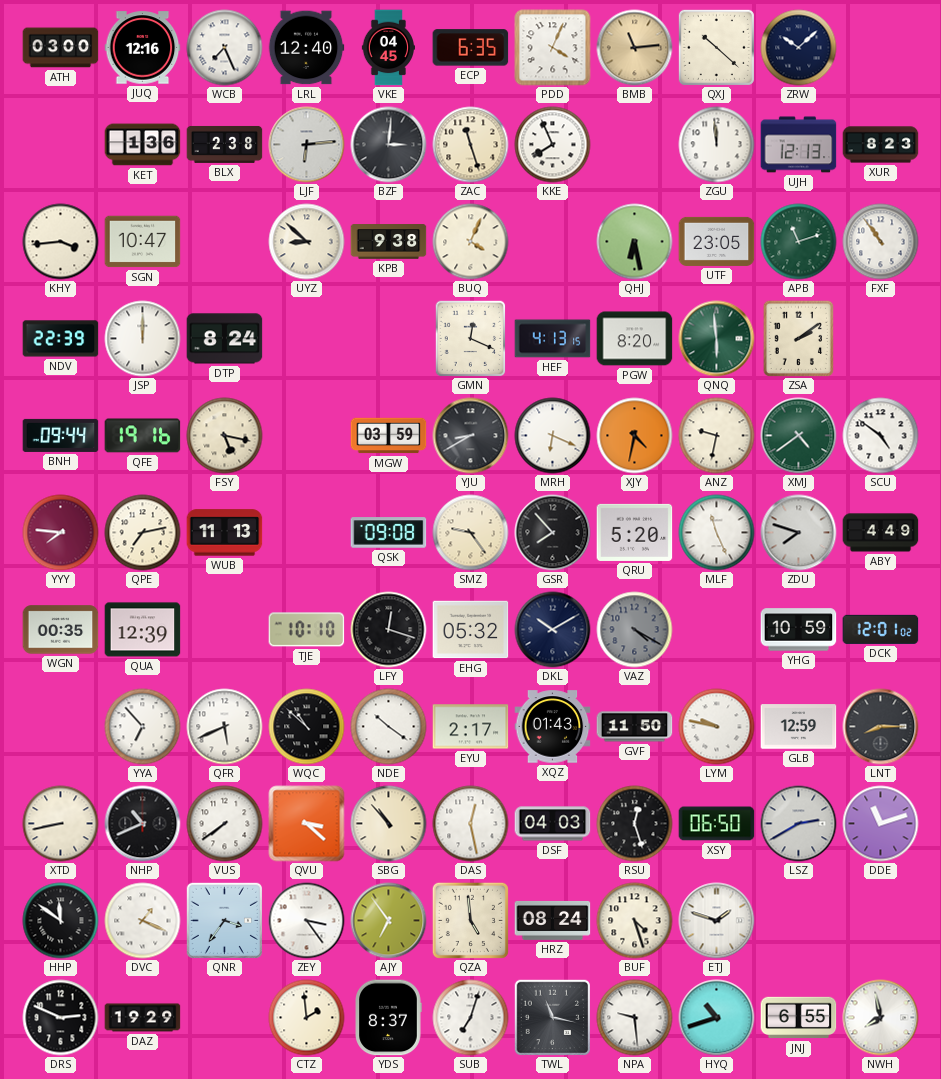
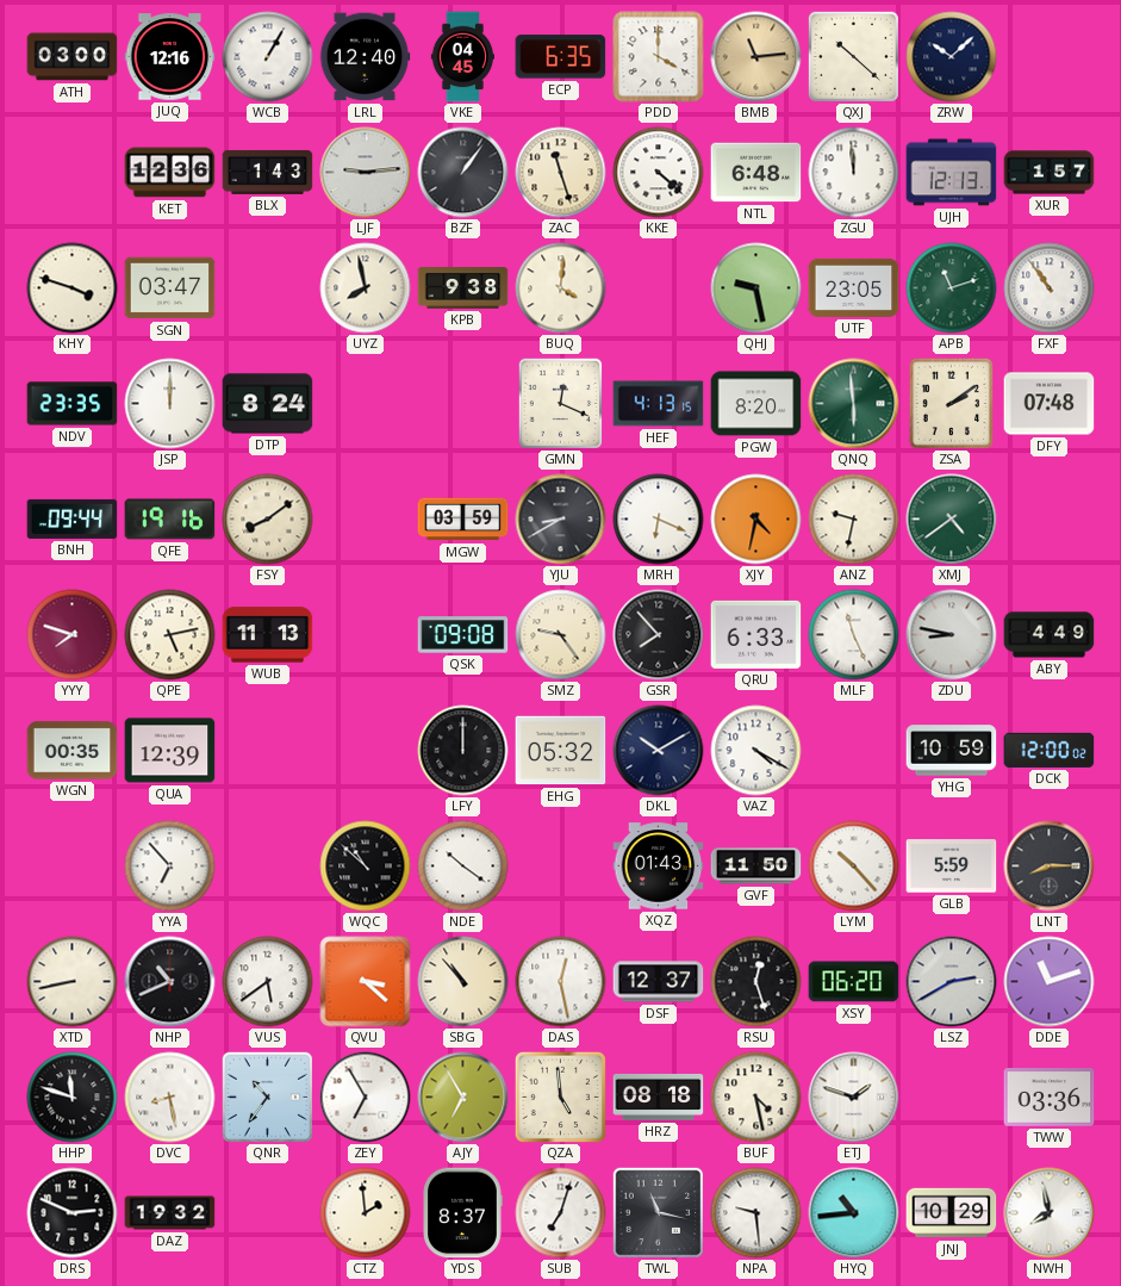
WCB: 7:26 -> 1:05 (268, 57)
PDD: 4:04 -> 4:00 (659, 57)
KET: 1:36 -> 12:36 (170, 173)
BLX: 2:38 -> 1:43 (268, 172)
LJF: 6:14 -> 9:14 (366, 173)
BZF: 3:01 -> 1:06 (463, 173)
KKE: 7:56 -> 4:22 (659, 173)
NTL: none -> 6:48 (756, 173)
XUR: 8:23 -> 1:57 (1050, 173)
KHY: 3:44 -> 3:48 (73, 288)
SGN: 10:47 -> 03:47 (170, 288)
UYZ: 8:52 -> 7:58 (366, 288)
BUQ: 4:04 -> 4:01 (561, 288)
QHJ: 6:28 -> 9:28 (756, 288)
NDV: 22:39 -> 23:35 (73, 404)
DFY: none -> 07:48 (1050, 404)
FSY: 5:17 -> 8:09 (268, 520)
SCU: 4:51 -> none (881, 436)
YYY: 7:46 -> 7:48 (73, 635)
QPE: 7:13 -> 5:13 (170, 635)
QRU: 5:20 -> 6:33 (756, 634)
ZDU: 7:48 -> 8:47 (952, 635)
TJE: 10:10 -> none (307, 630)
LFY: 12:18 -> 12:00 (463, 751)
VAZ dial: grey -> white (756, 751)
DCK: 12:01 -> 12:00 (1050, 750)
QFR: 5:41 -> none (225, 727)
EYU: 2:17 -> none (471, 727)
LYM: 9:47 -> 10:23 (854, 866)
GLB: 12:59 -> 5:59 (952, 866)
VUS: 7:39 -> 5:39 (268, 982)
DSF: 04:03 -> 12:37 (659, 982)
XSY: 06:50 -> 06:20 (854, 982)
HHP: 11:51 -> 11:48 (73, 1098)
DVC: 1:19 -> 8:28 (170, 1098)
QNR: 3:36 -> 10:36 (267, 1096)
ZEY: 3:24 -> 6:55 (366, 1098)
AJY: 6:54 -> 6:55 (463, 1098)
HRZ: 08:24 -> 08:18 (659, 1098)
BUF: 4:27 -> 4:28 (756, 1098)
TWW: none -> 03:36 (1050, 1098)
DAZ: 19:29 -> 19:32 (170, 1213)
HYQ: 10:42 -> 10:44 (854, 1213)
JNJ: 6:55 -> 10:29 (952, 1213)
